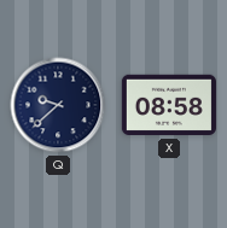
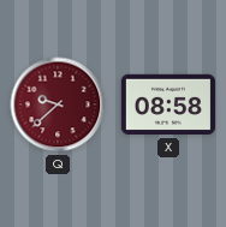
Q dial: navy -> burgundy (58, 104)
